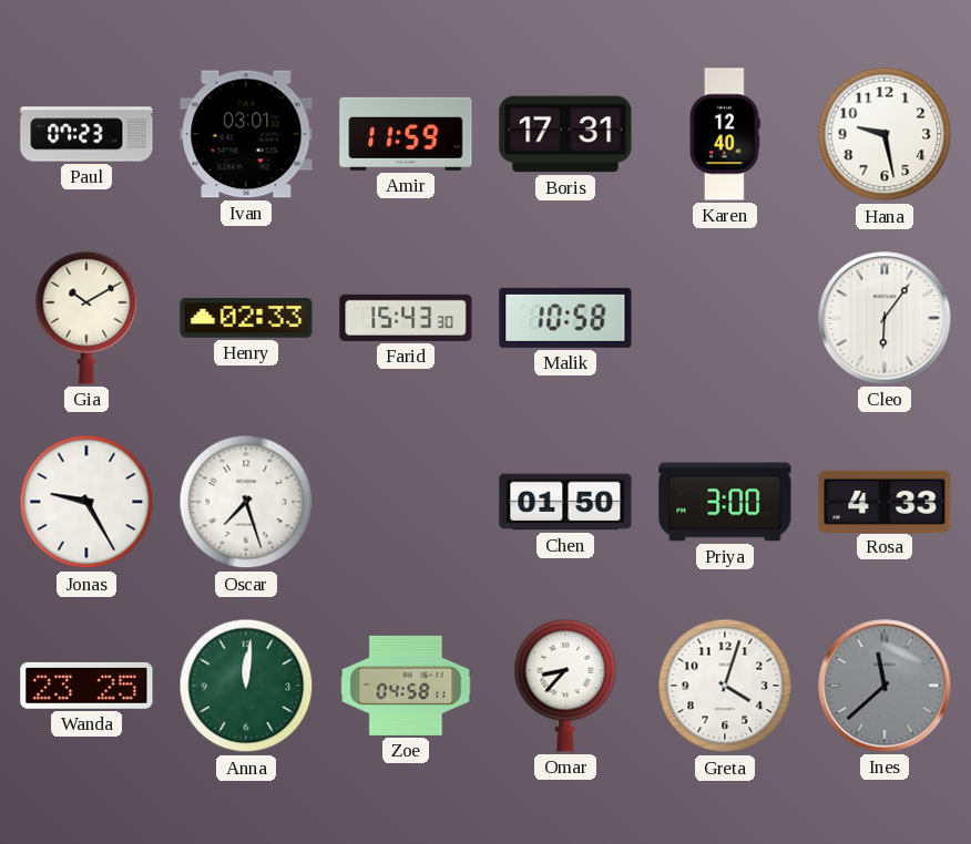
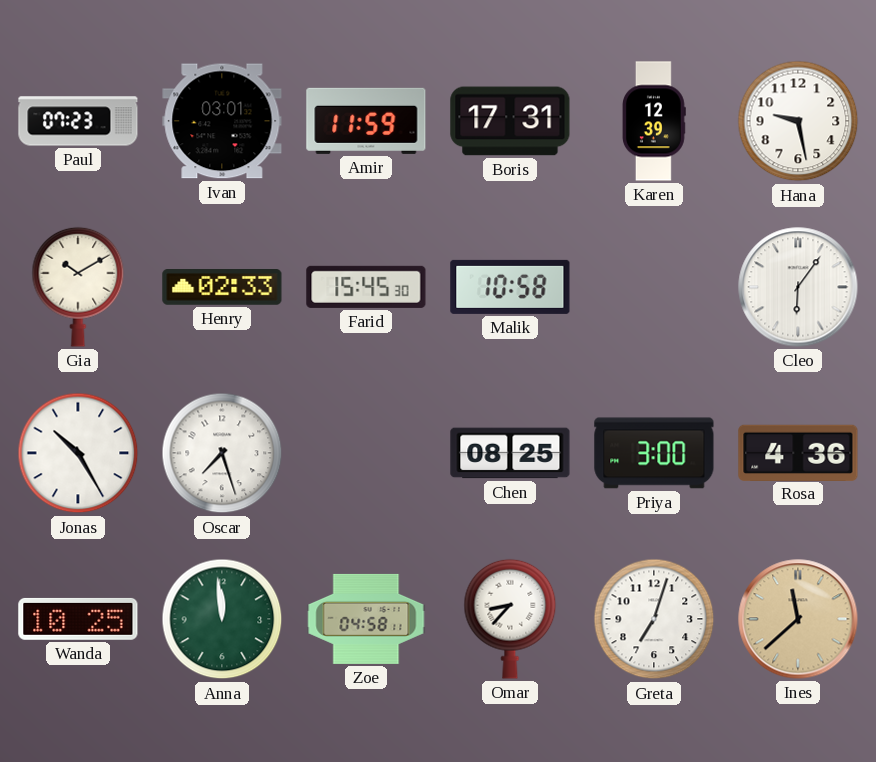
Karen: 12:40 -> 12:39 (655, 121)
Farid: 15:43 -> 15:45 (366, 287)
Jonas: 9:25 -> 10:25 (78, 453)
Chen: 01:50 -> 08:25 (510, 453)
Rosa: 4:33 -> 4:36 (798, 452)
Wanda: 23:25 -> 10:25 (78, 619)
Anna: 12:01 -> 11:59 (222, 619)
Greta: 4:03 -> 7:03 (654, 619)
Ines dial: grey -> champagne (798, 619)
